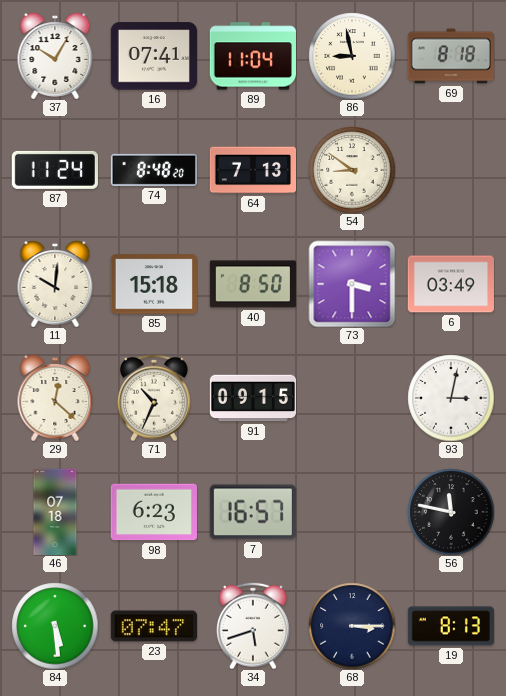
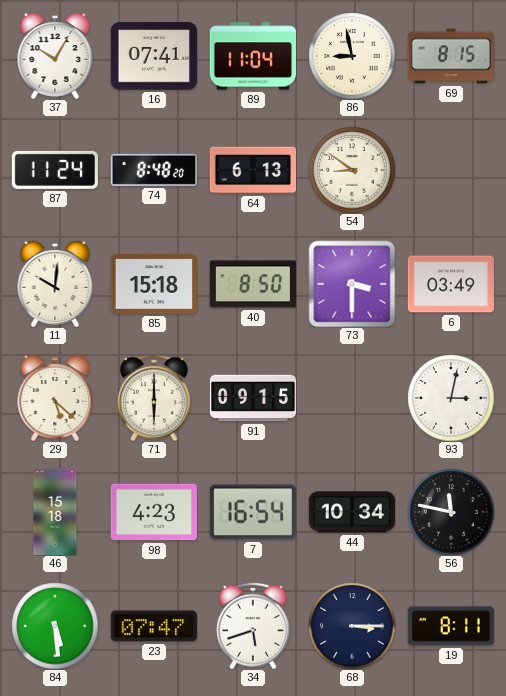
69: 8:18 -> 8:15 (451, 56)
64: 7:13 -> 6:13 (252, 170)
29: 12:22 -> 5:22 (55, 398)
71: 10:34 -> 6:00 (154, 398)
46: 07:18 -> 15:18 (55, 511)
98: 6:23 -> 4:23 (154, 512)
7: 16:57 -> 16:54 (253, 512)
44: none -> 10:34 (351, 512)
19: 8:13 -> 8:11 (451, 626)
